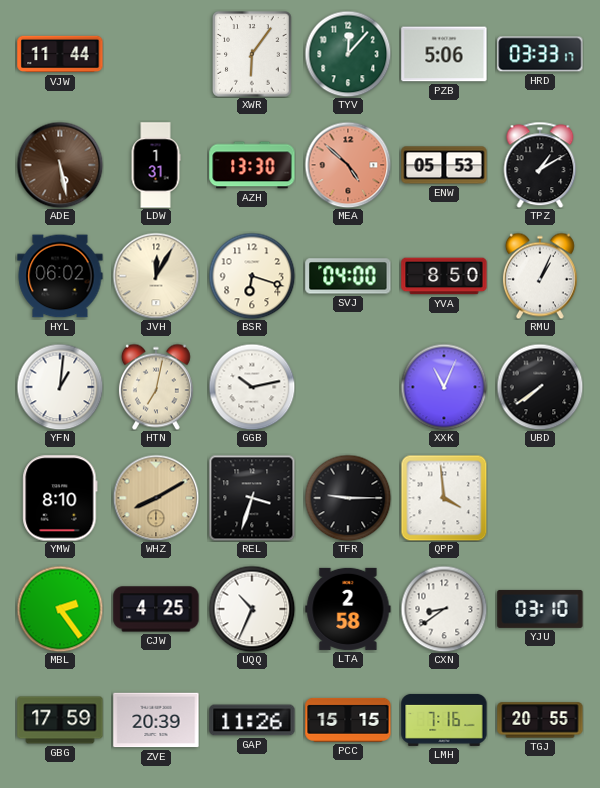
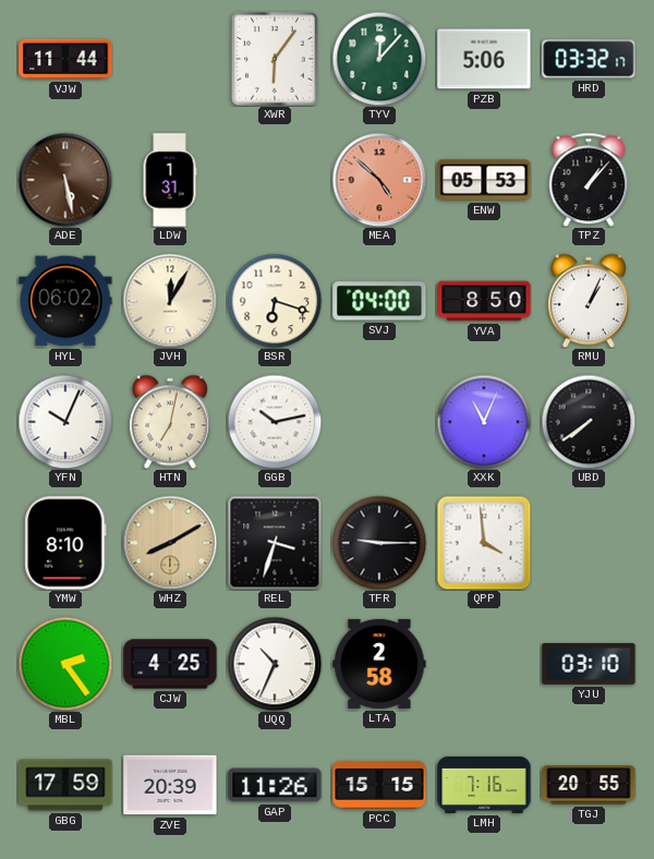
HRD: 03:33 -> 03:32 (589, 59)
AZH: 13:30 -> none (252, 165)
TPZ: 1:10 -> 1:07 (589, 180)
YFN: 1:01 -> 10:04 (65, 422)
CXN: 8:39 -> none (444, 609)
